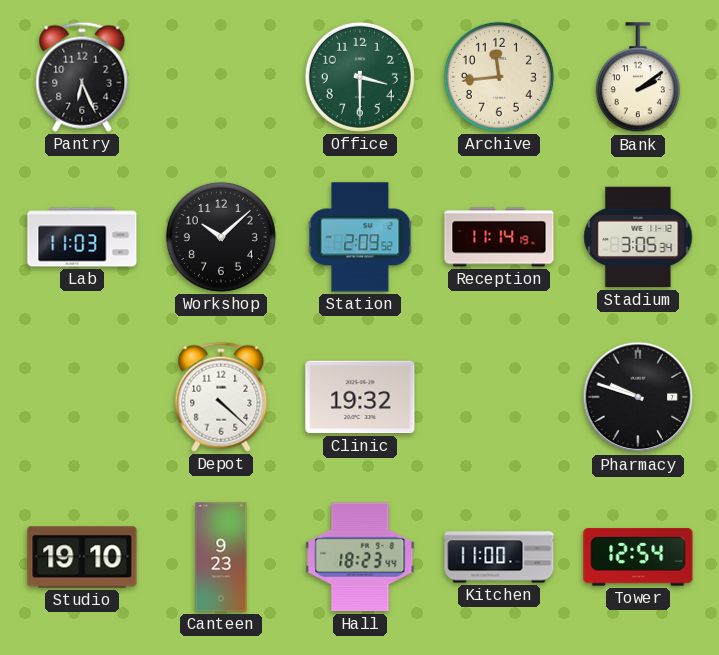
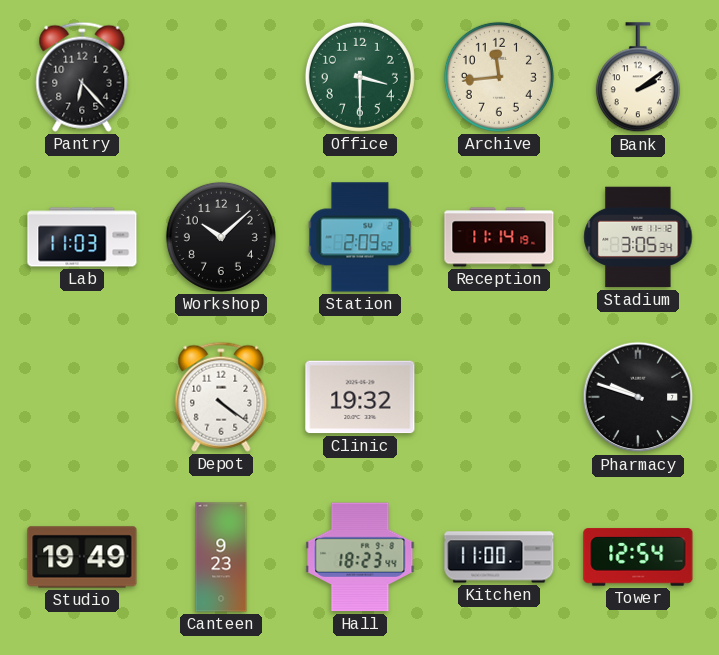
Pantry: 6:26 -> 6:23 (82, 77)
Depot: 4:22 -> 4:21 (221, 397)
Studio: 19:10 -> 19:49 (82, 557)
